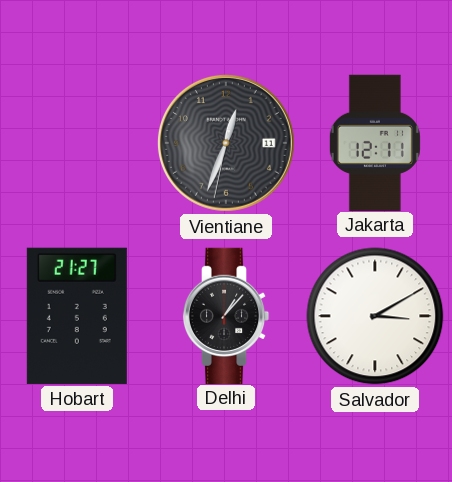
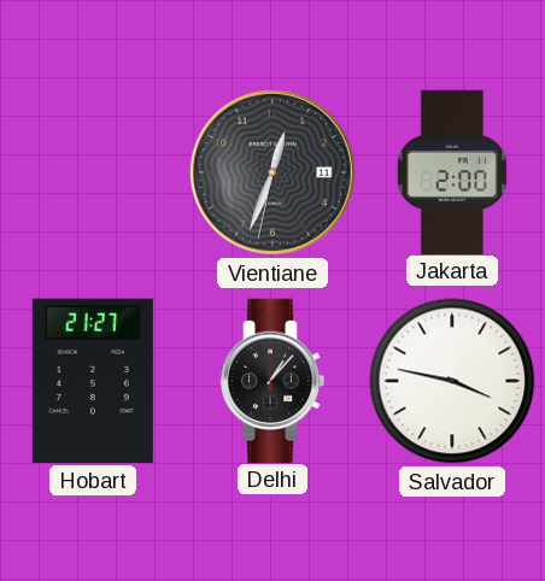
Jakarta: 12:11 -> 2:00 (452, 171)
Salvador: 3:10 -> 3:47 (452, 381)
